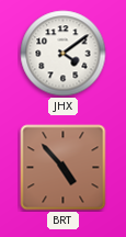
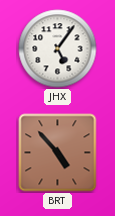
JHX: 4:09 -> 5:06 (58, 49)
